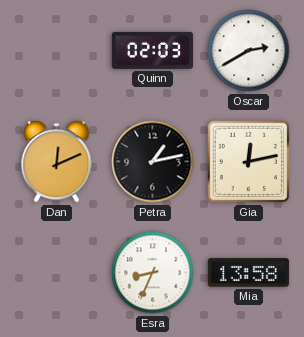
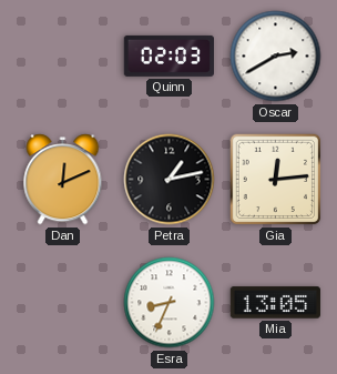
Gia: 12:13 -> 12:14 (276, 180)
Mia: 13:58 -> 13:05 (275, 303)
